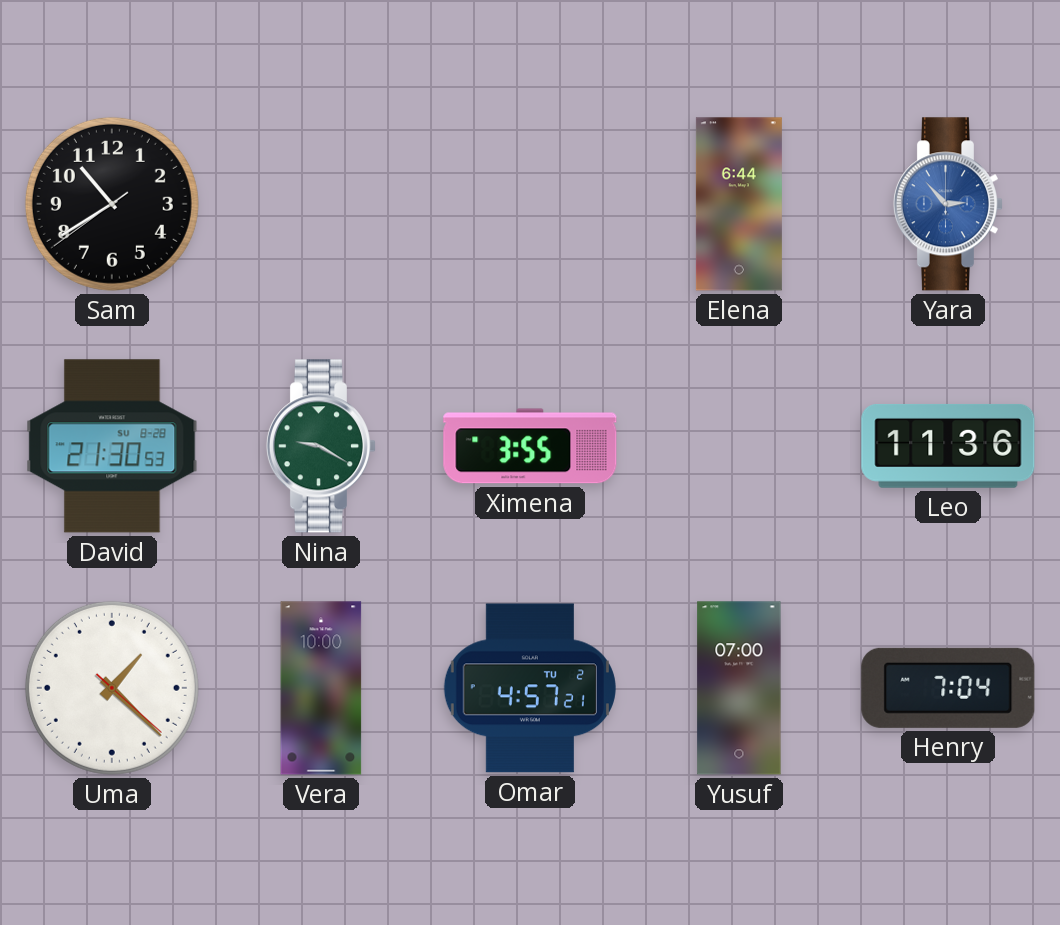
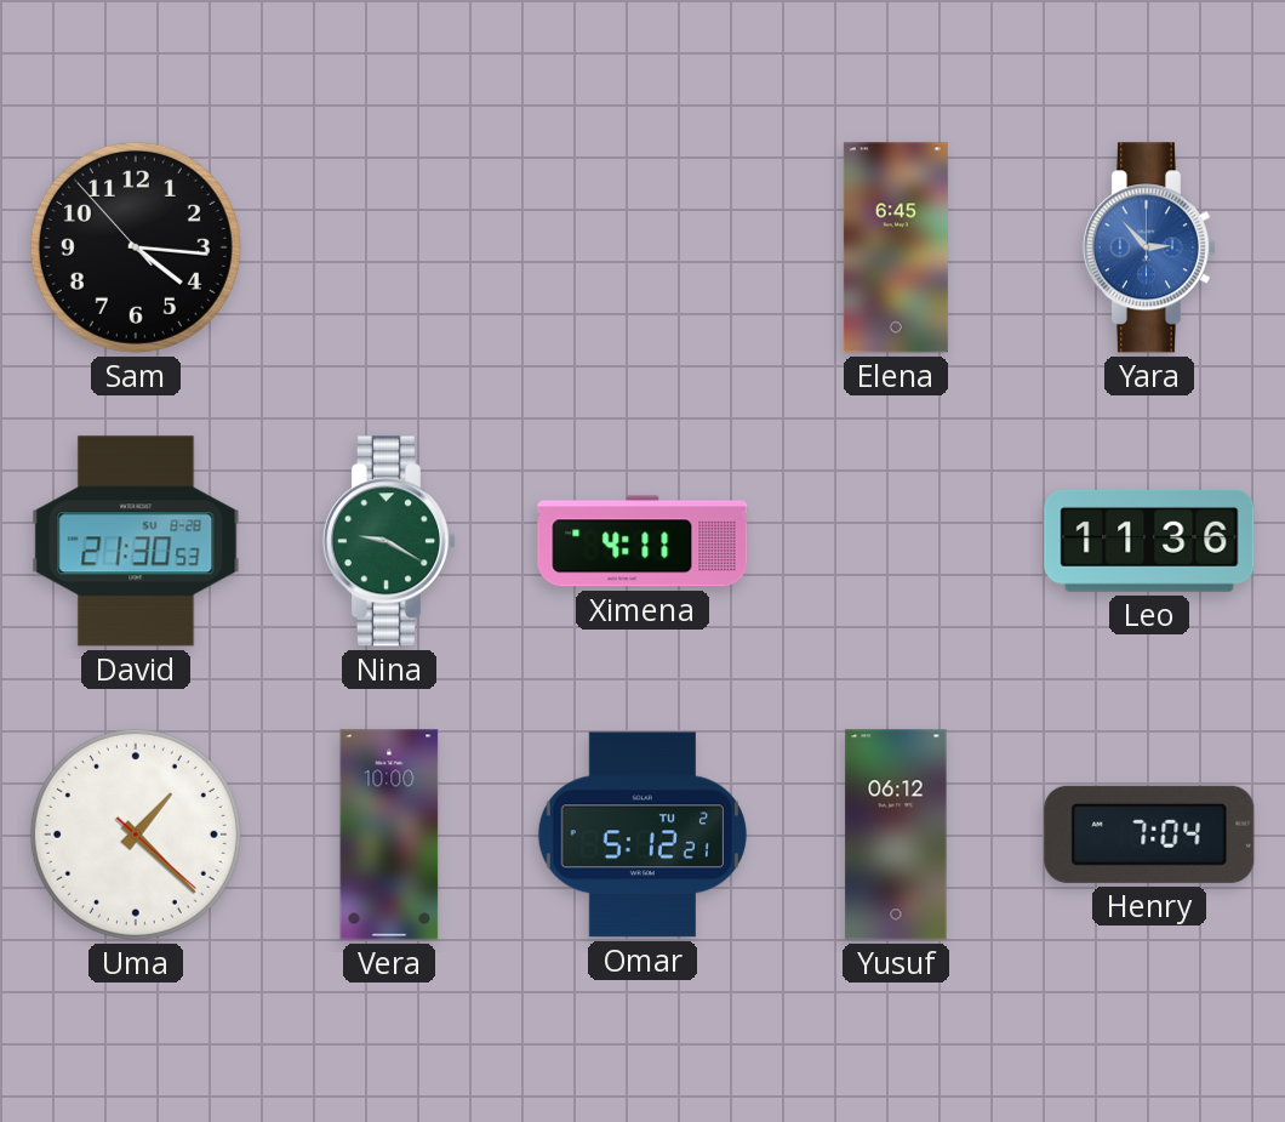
Sam: 10:39 -> 4:15 (136, 247)
Elena: 6:44 -> 6:45 (896, 247)
Ximena: 3:55 -> 4:11 (642, 541)
Omar: 4:57 -> 5:12 (642, 835)
Yusuf: 07:00 -> 06:12 (896, 835)
